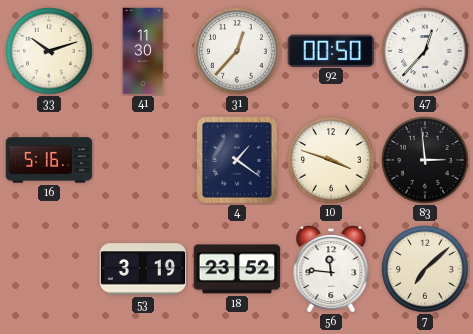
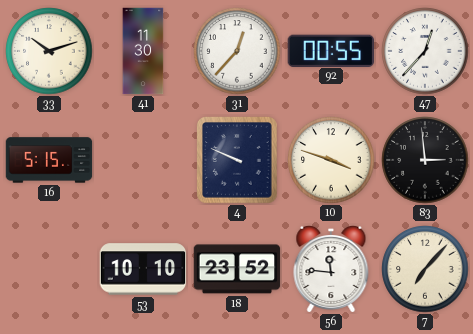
92: 00:50 -> 00:55 (330, 50)
16: 5:16 -> 5:15 (49, 160)
4: 1:21 -> 9:49 (238, 160)
53: 3:19 -> 10:10 (143, 269)
7: 7:08 -> 7:07 (425, 269)
